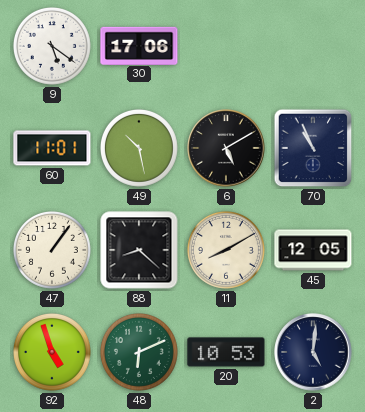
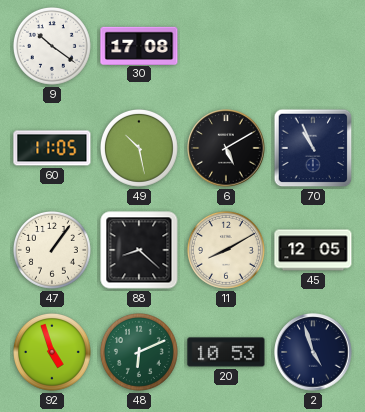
9: 5:21 -> 10:21 (52, 46)
30: 17:06 -> 17:08 (139, 45)
60: 11:01 -> 11:05 (52, 148)
2: 5:01 -> 4:57 (313, 352)
